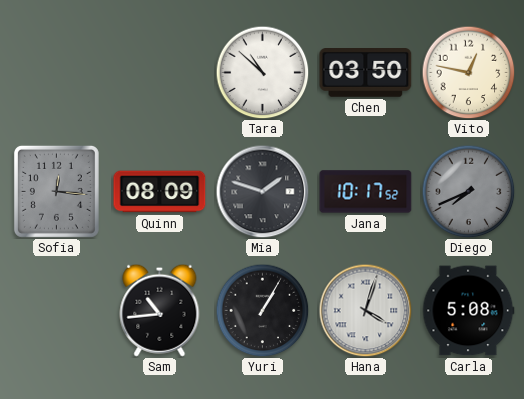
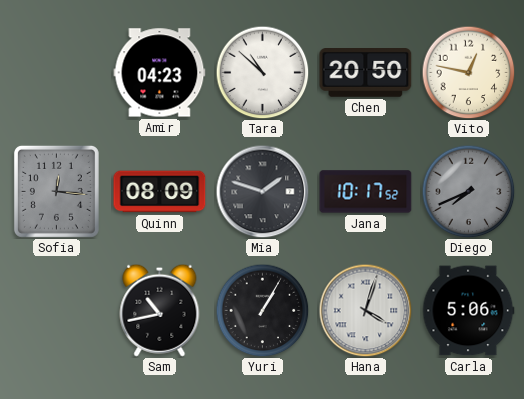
Amir: none -> 04:23 (160, 73)
Chen: 03:50 -> 20:50 (366, 73)
Sam: 10:44 -> 10:43 (160, 310)
Carla: 5:08 -> 5:06 (469, 311)
